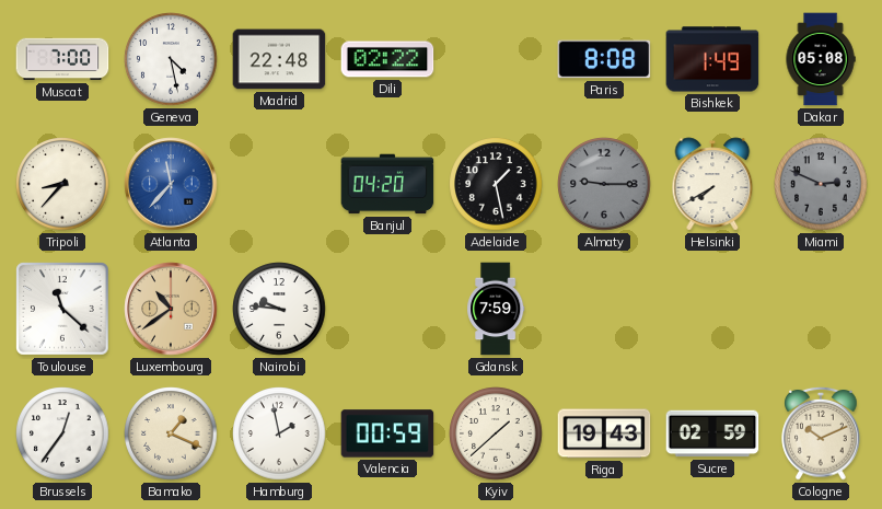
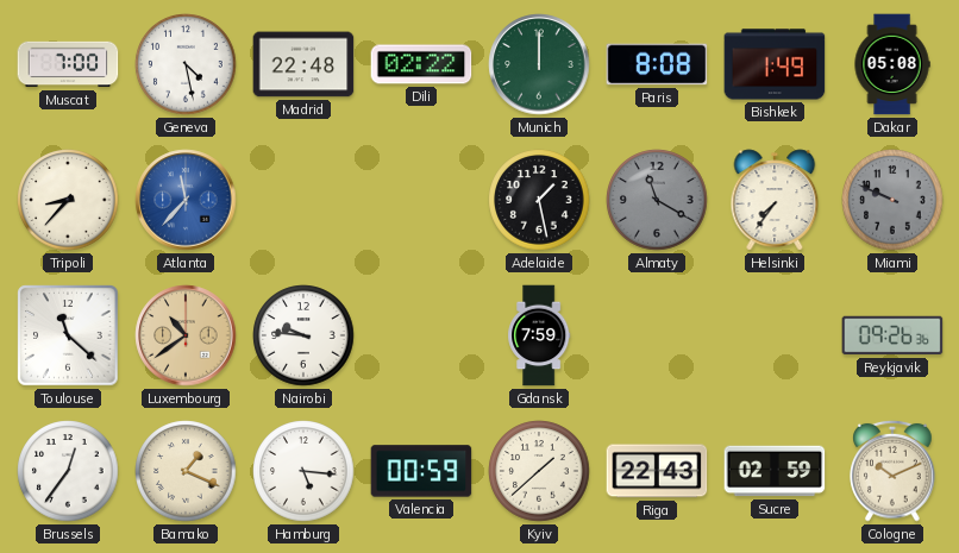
Munich: none -> 12:00 (539, 64)
Banjul: 04:20 -> none (387, 184)
Almaty: 9:15 -> 11:20 (657, 200)
Helsinki: 7:40 -> 7:36 (775, 200)
Miami: 2:49 -> 9:49 (892, 200)
Reykjavik: none -> 09:26 (892, 335)
Hamburg: 1:58 -> 5:16 (303, 471)
Riga: 19:43 -> 22:43 (657, 471)
